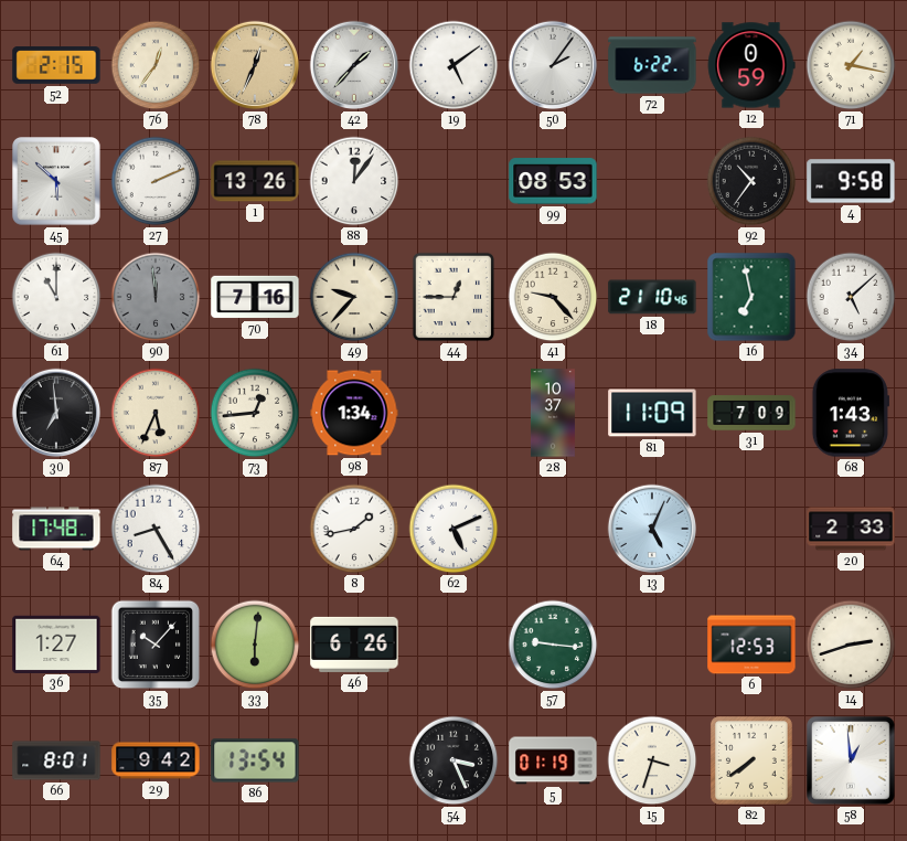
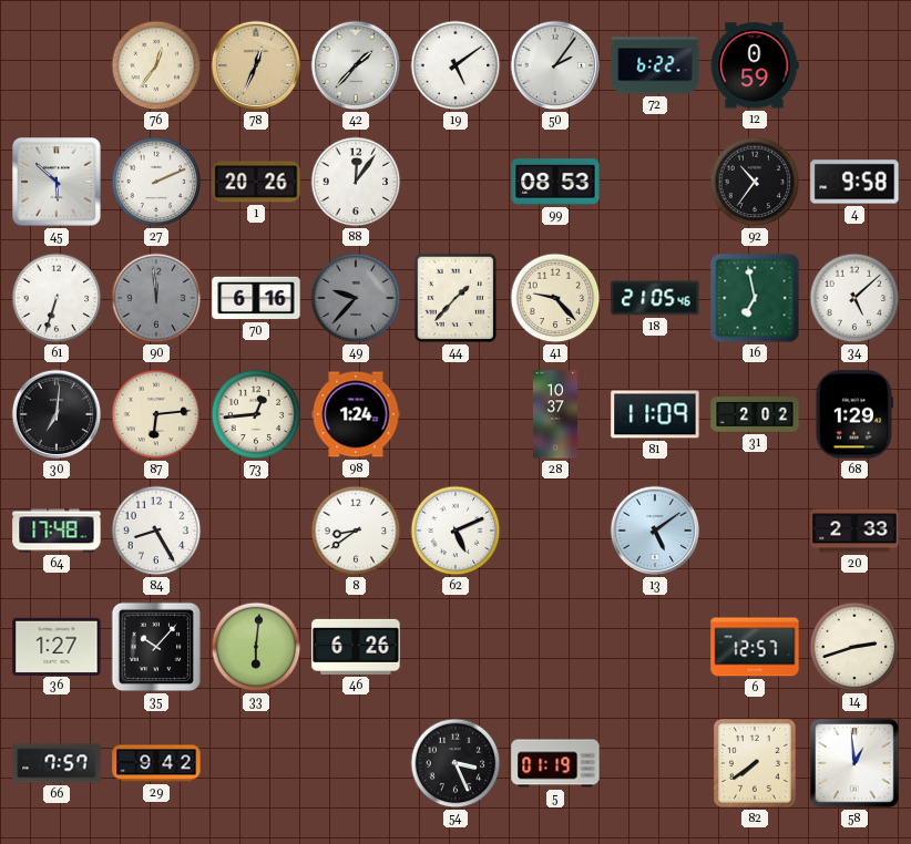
52: 2:15 -> none (56, 65)
71: 1:17 -> none (851, 65)
1: 13:26 -> 20:26 (256, 182)
61: 11:00 -> 6:33 (57, 298)
70: 7:16 -> 6:16 (256, 298)
49 dial: cream -> grey (356, 298)
44: 12:45 -> 1:37 (455, 298)
18: 21:10 -> 21:05 (655, 298)
30: 6:59 -> 7:01 (57, 414)
87: 5:34 -> 6:14 (156, 414)
98: 1:34 -> 1:24 (356, 414)
31: 7:09 -> 2:02 (755, 414)
68: 1:43 -> 1:29 (854, 414)
8: 1:43 -> 8:39 (356, 531)
13: 5:04 -> 5:09 (655, 531)
57: 9:16 -> none (553, 645)
6: 12:53 -> 12:57 (755, 647)
66: 8:01 -> 7:57 (57, 763)
86: 13:54 -> none (255, 760)
15: 3:33 -> none (652, 760)
